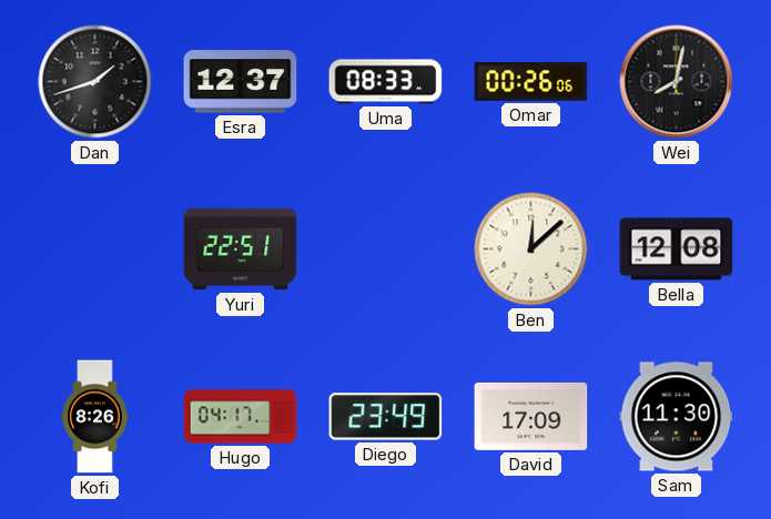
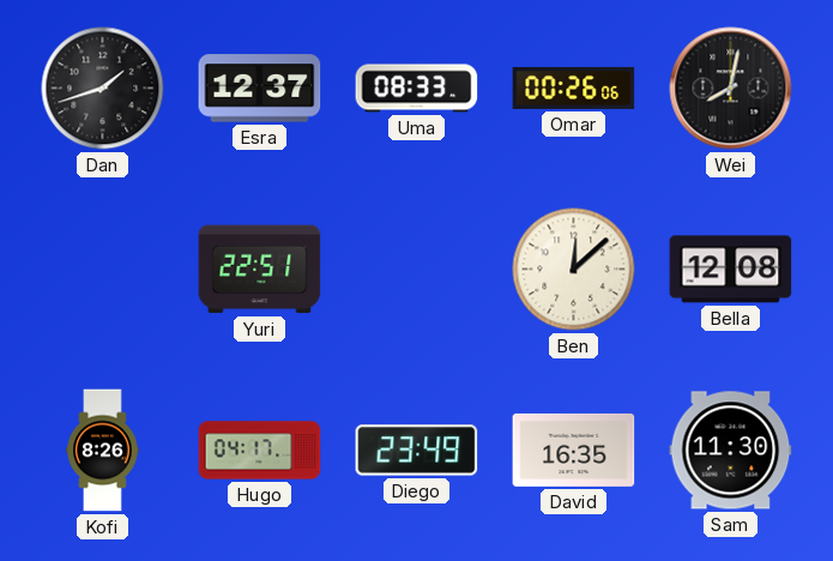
David: 17:09 -> 16:35 (574, 450)
